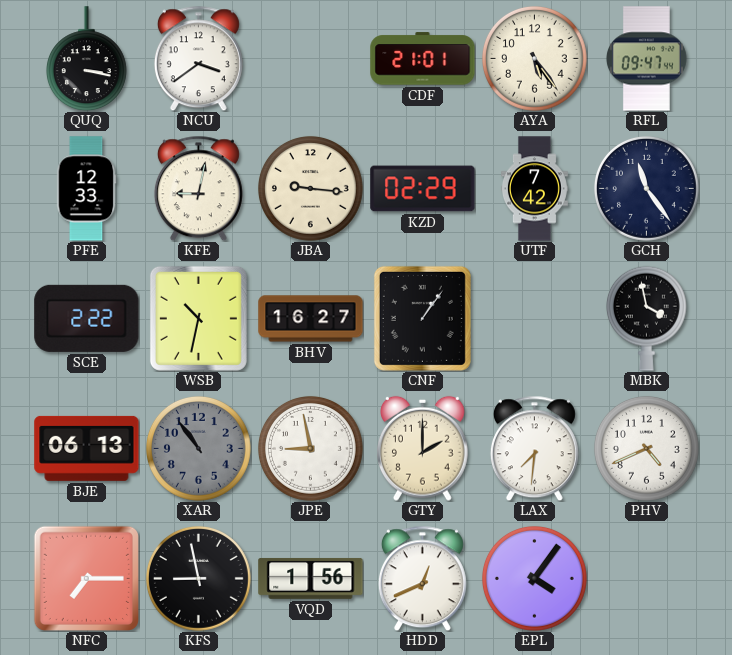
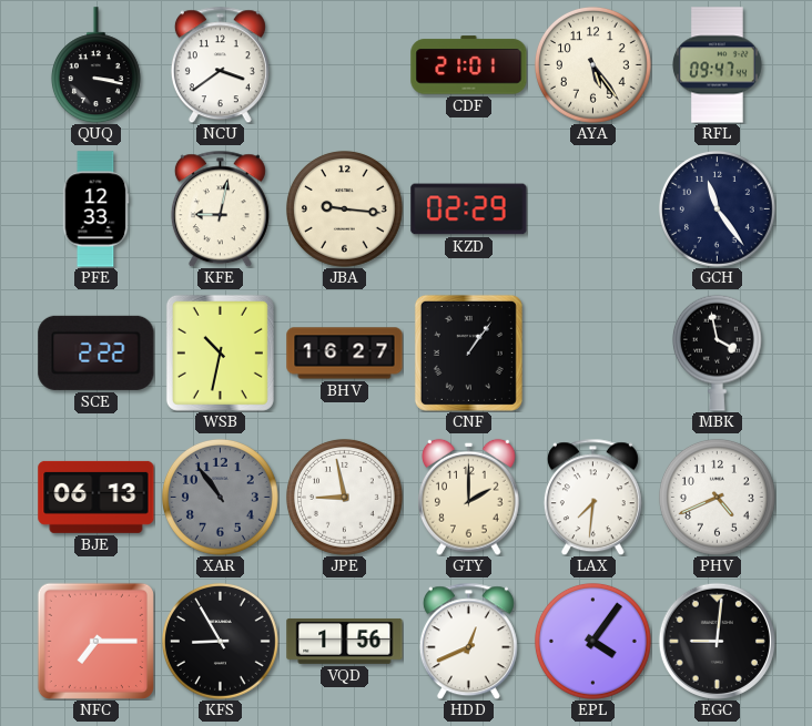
UTF: 7:42 -> none (534, 189)
KFS: 8:58 -> 8:55 (220, 641)
EGC: none -> 9:01 (717, 641)
